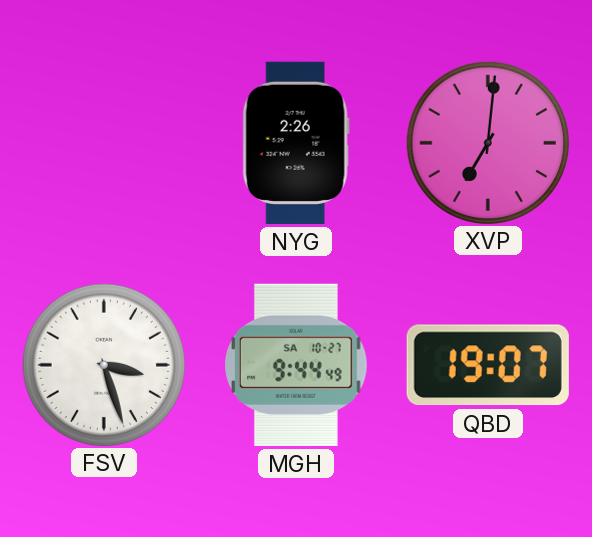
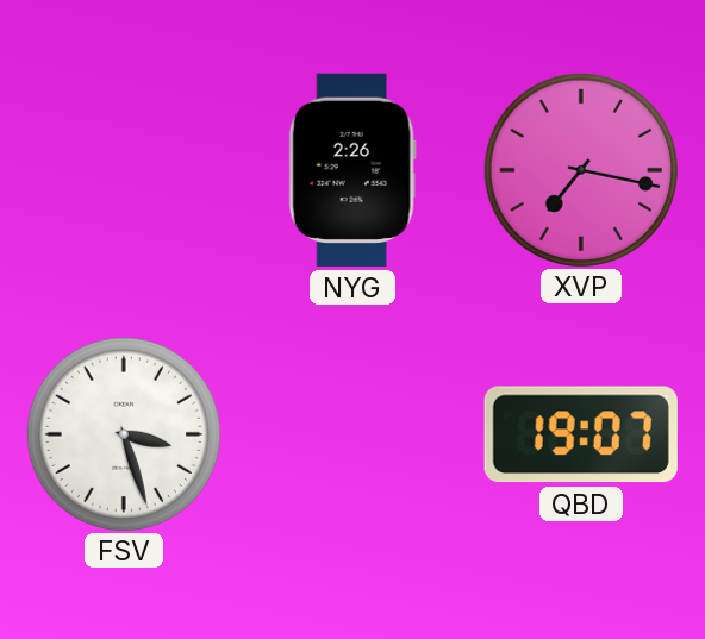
XVP: 7:01 -> 7:17 (580, 169)
MGH: 9:44 -> none (297, 365)
